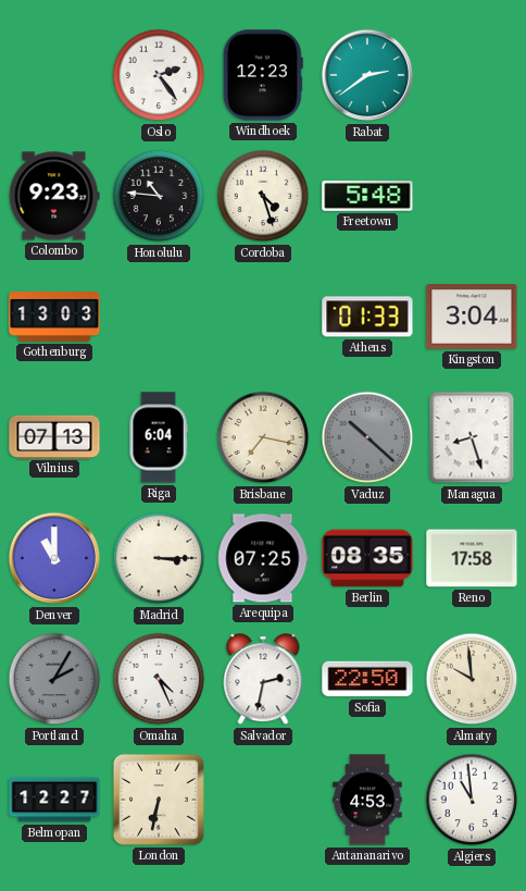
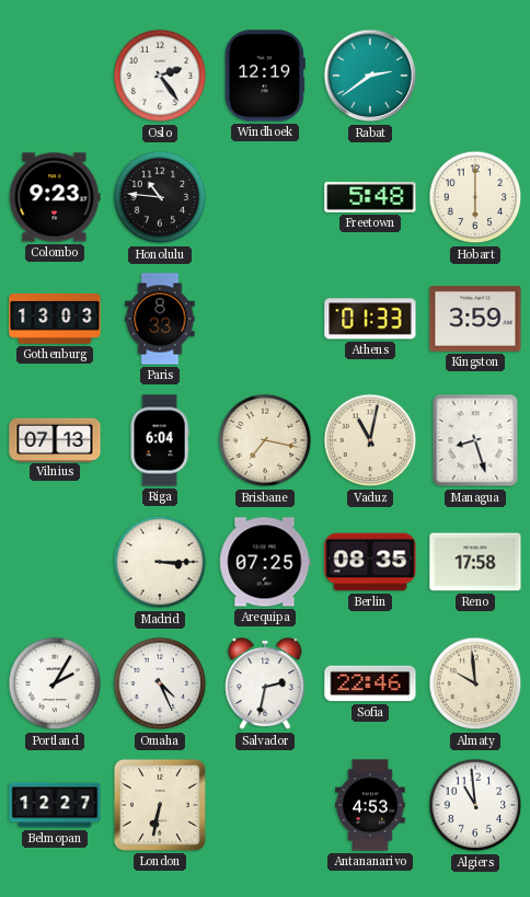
Windhoek: 12:23 -> 12:19 (265, 76)
Cordoba: 4:27 -> none (263, 196)
Hobart: none -> 6:00 (475, 197)
Paris: none -> 8:33 (160, 319)
Kingston: 3:04 -> 3:59 (475, 319)
Vaduz: 10:22 -> 11:02 (370, 440)
Vaduz dial: grey -> cream (370, 440)
Denver: 11:00 -> none (54, 558)
Portland dial: grey -> white (55, 683)
Sofia: 22:50 -> 22:46 (370, 683)
